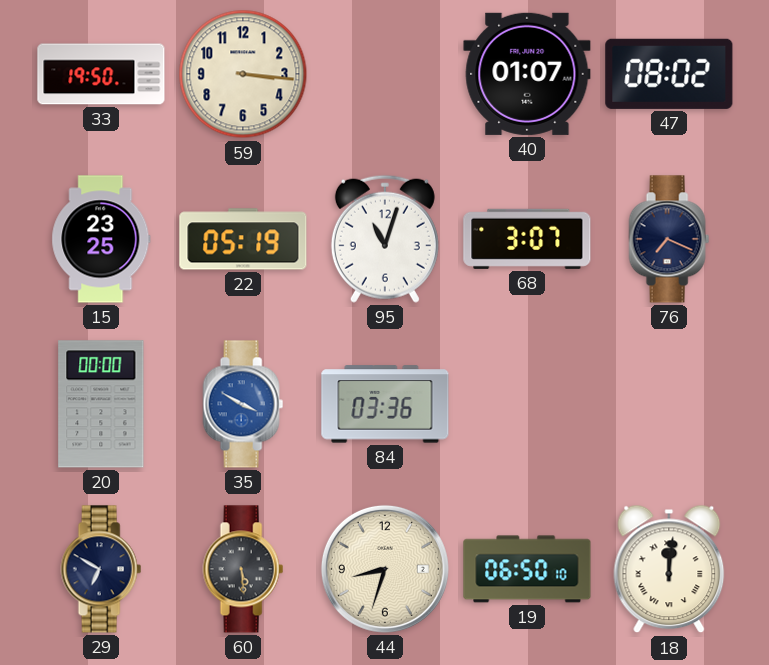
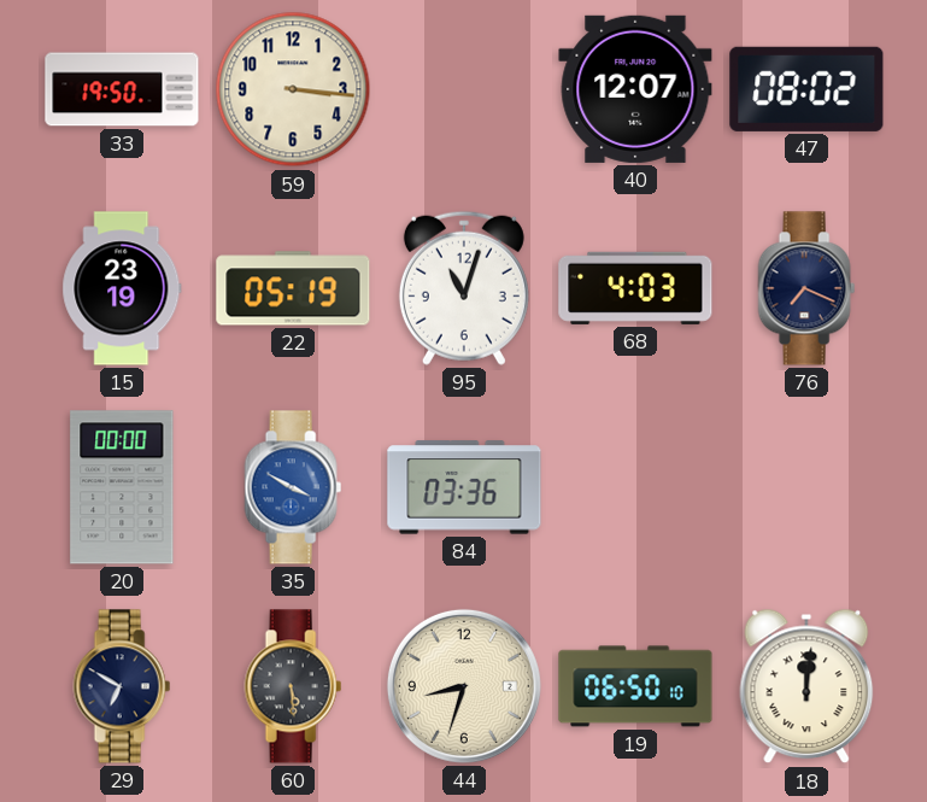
40: 01:07 -> 12:07 (635, 89)
15: 23:25 -> 23:19 (122, 288)
68: 3:07 -> 4:03 (635, 288)
